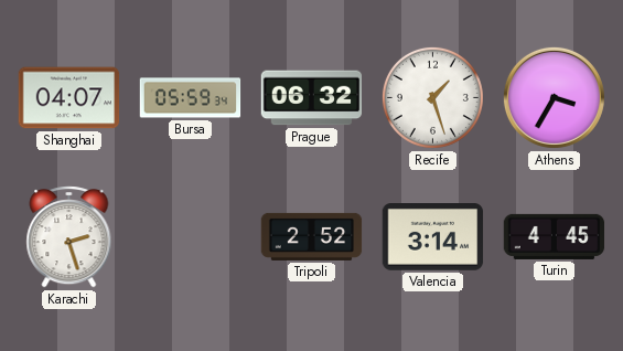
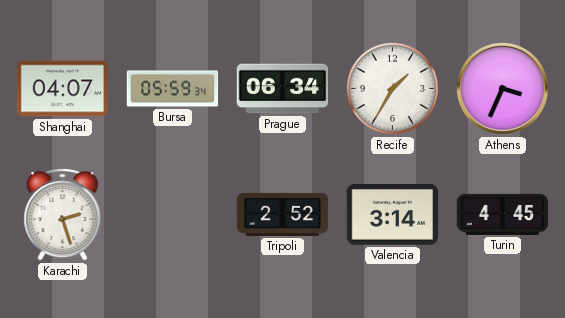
Prague: 06:32 -> 06:34 (283, 89)
Recife: 1:27 -> 1:35 (392, 88)
Athens: 3:35 -> 3:34 (502, 88)
